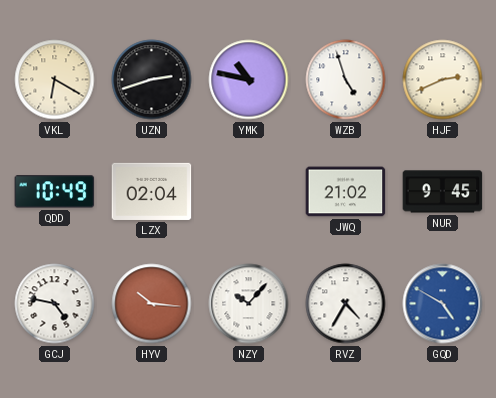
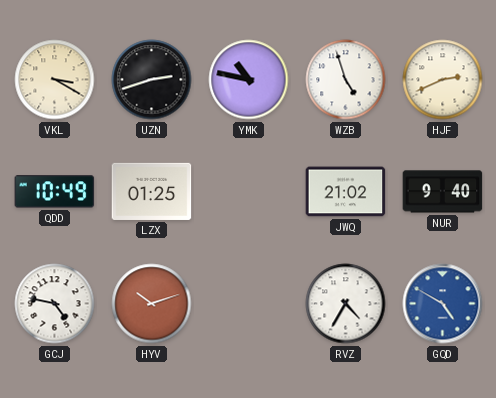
VKL: 6:20 -> 3:20 (55, 80)
LZX: 02:04 -> 01:25 (152, 191)
NUR: 9:45 -> 9:40 (443, 192)
HYV: 10:16 -> 10:12 (152, 304)
NZY: 10:07 -> none (249, 304)
